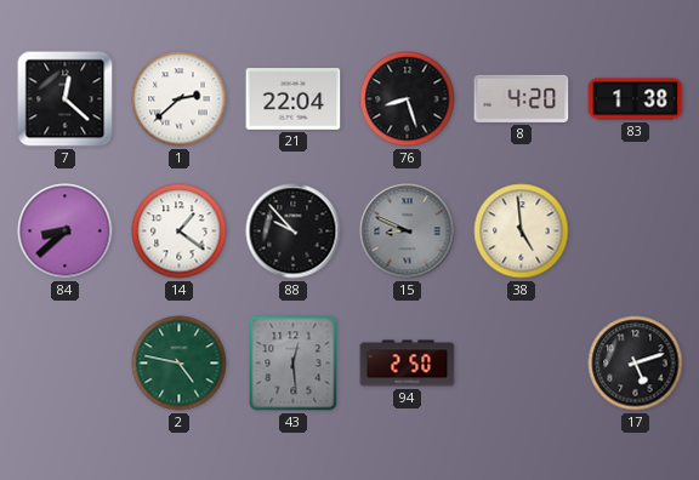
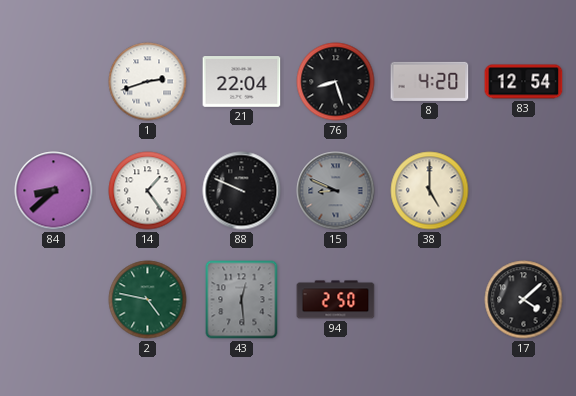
7: 12:22 -> none (66, 99)
1: 2:38 -> 2:42 (148, 82)
83: 1:38 -> 12:54 (524, 82)
14: 1:21 -> 1:24 (148, 191)
88: 9:53 -> 9:49 (242, 191)
38: 4:59 -> 5:00 (430, 191)
17: 5:12 -> 4:08 (524, 300)
